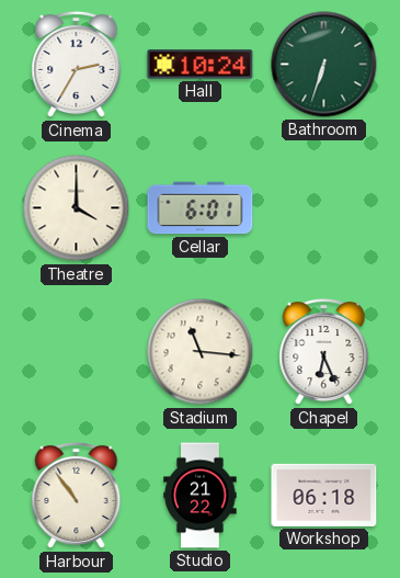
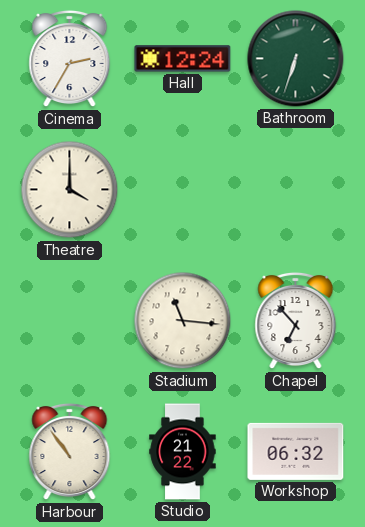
Hall: 10:24 -> 12:24 (183, 59)
Cellar: 6:01 -> none (201, 208)
Chapel: 6:26 -> 6:53 (296, 321)
Workshop: 06:18 -> 06:32 (296, 451)
